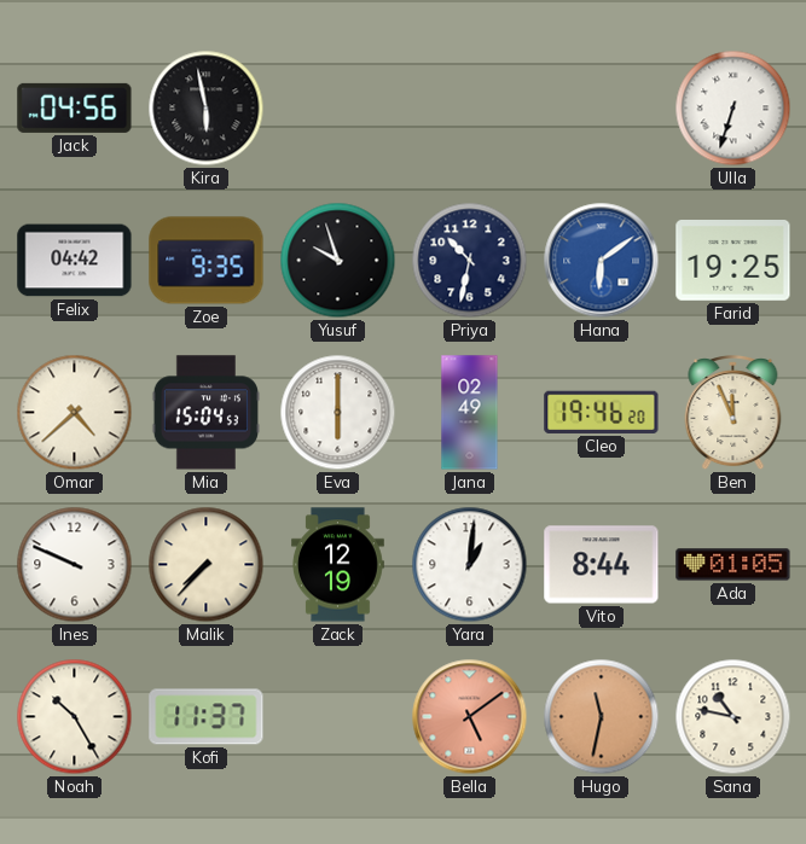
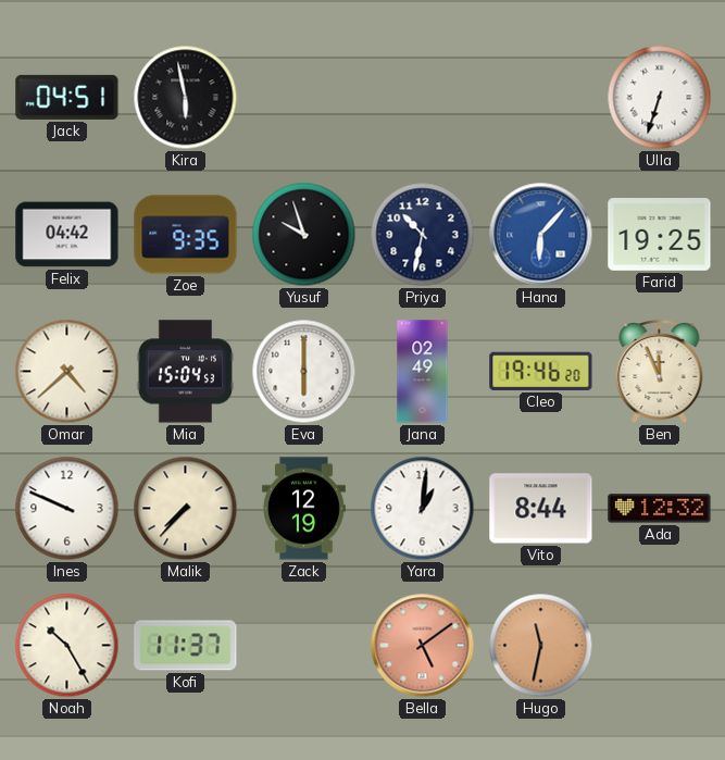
Jack: 04:56 -> 04:51 (67, 97)
Hana: 6:09 -> 6:07 (541, 235)
Ada: 01:05 -> 12:32 (660, 509)
Sana: 10:47 -> none (733, 717)
